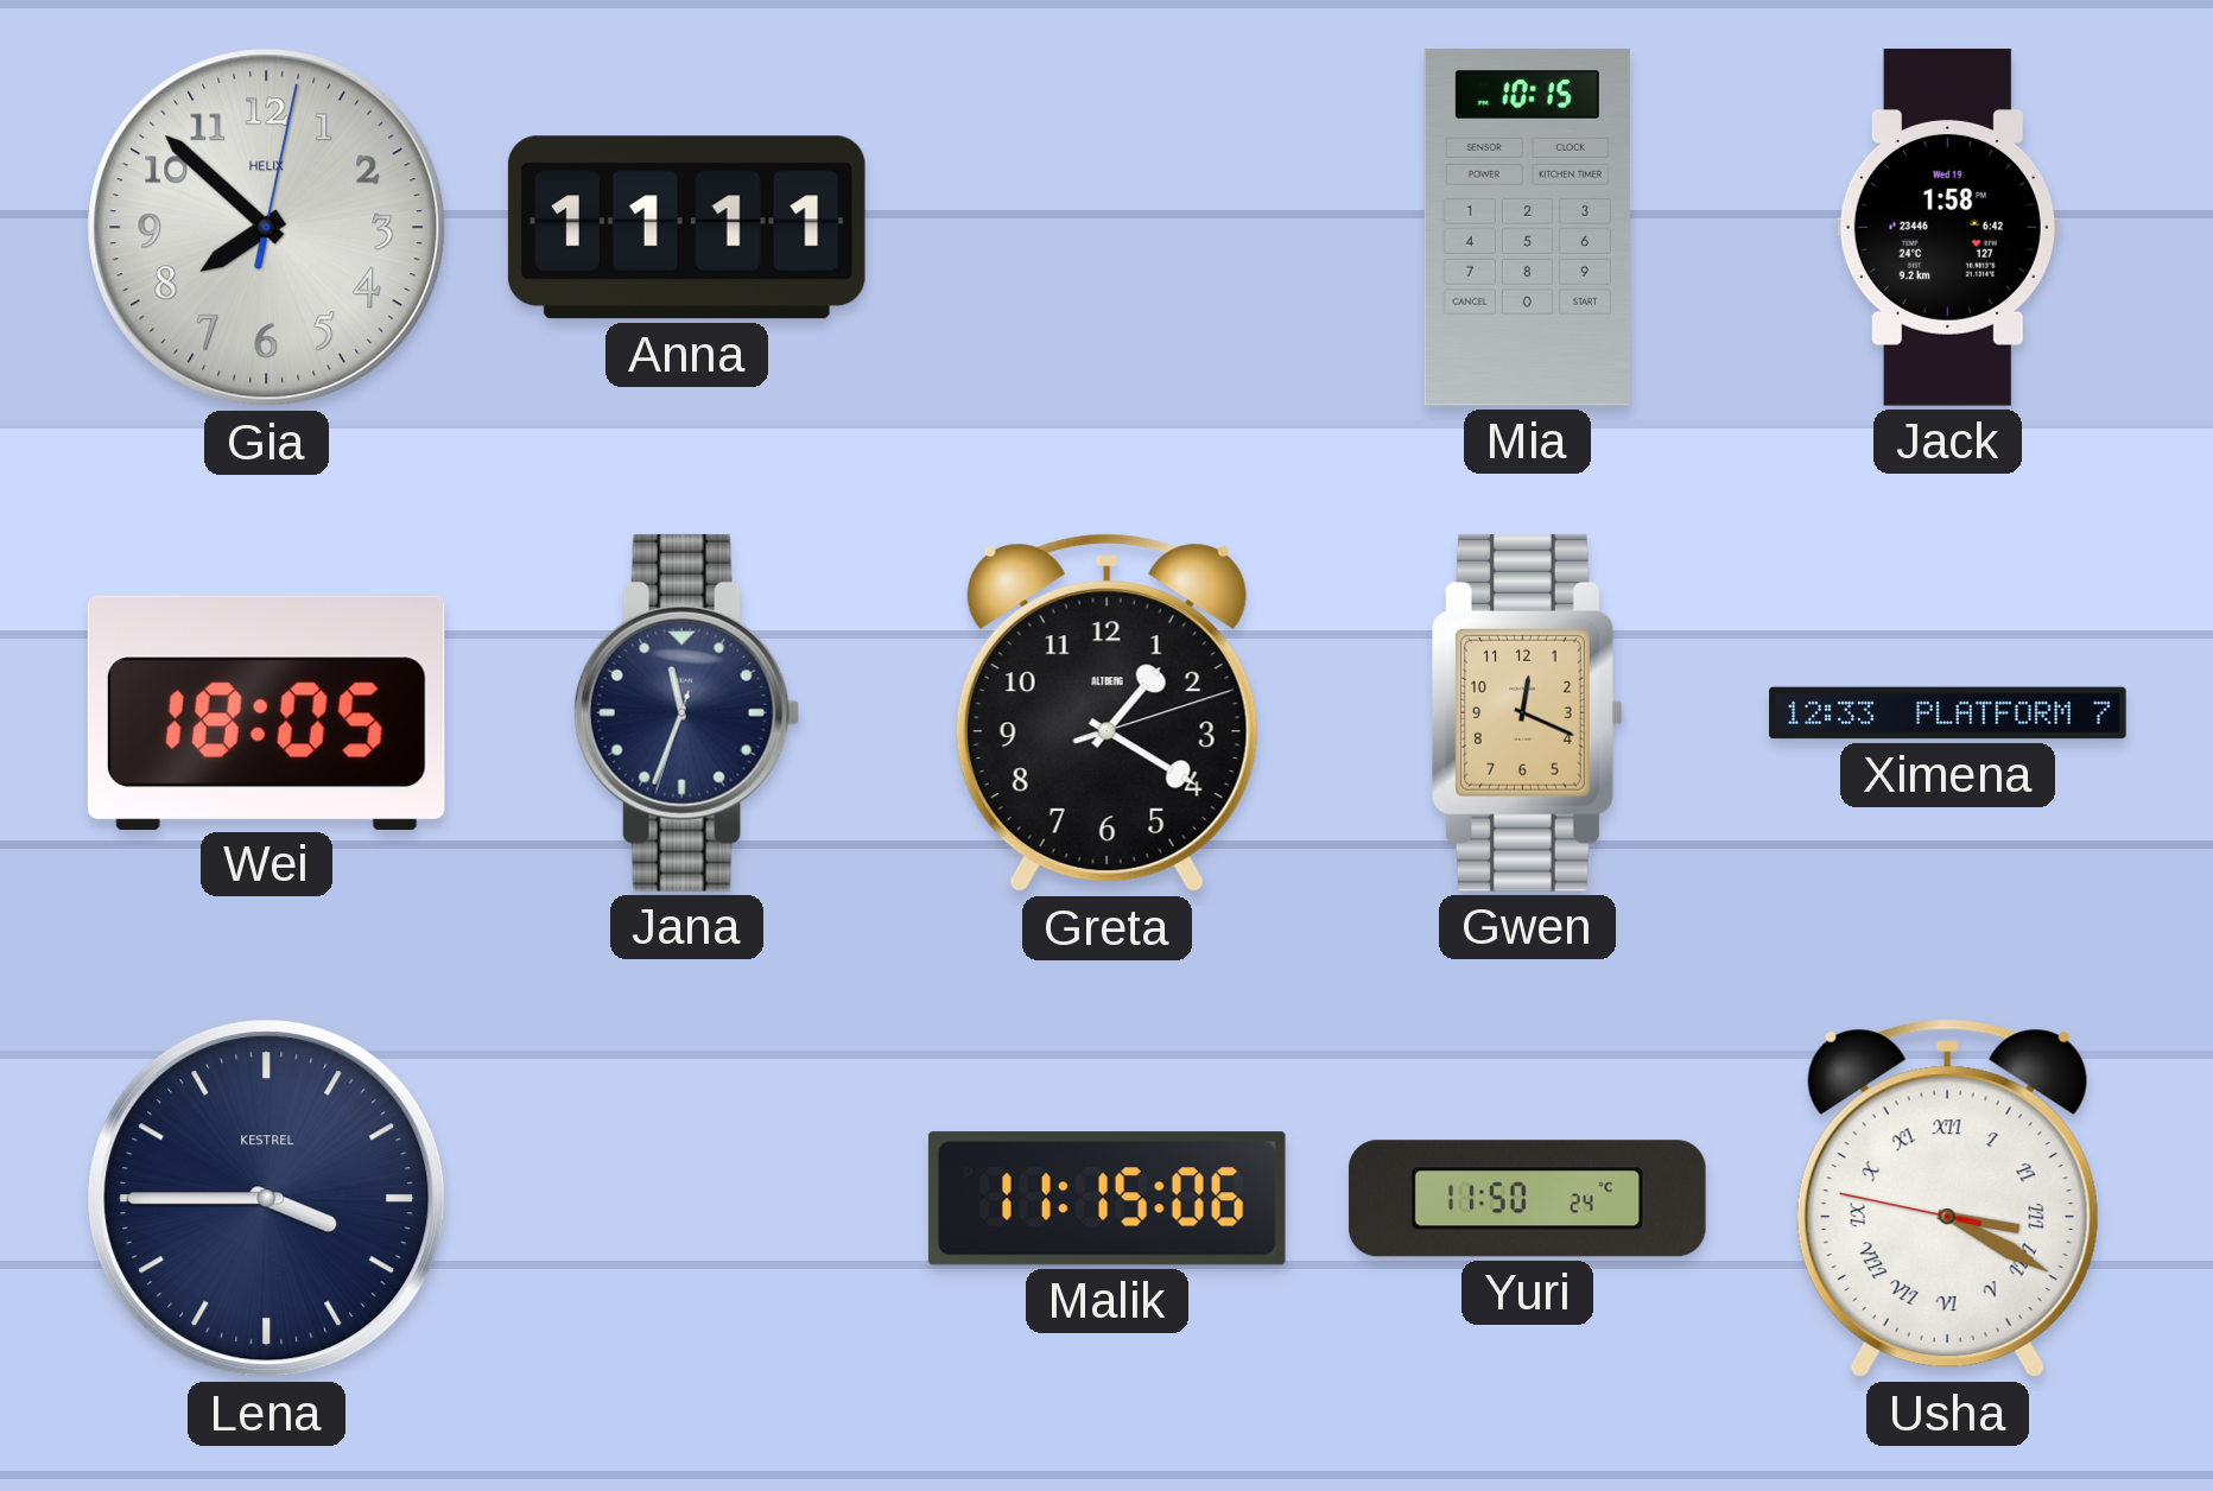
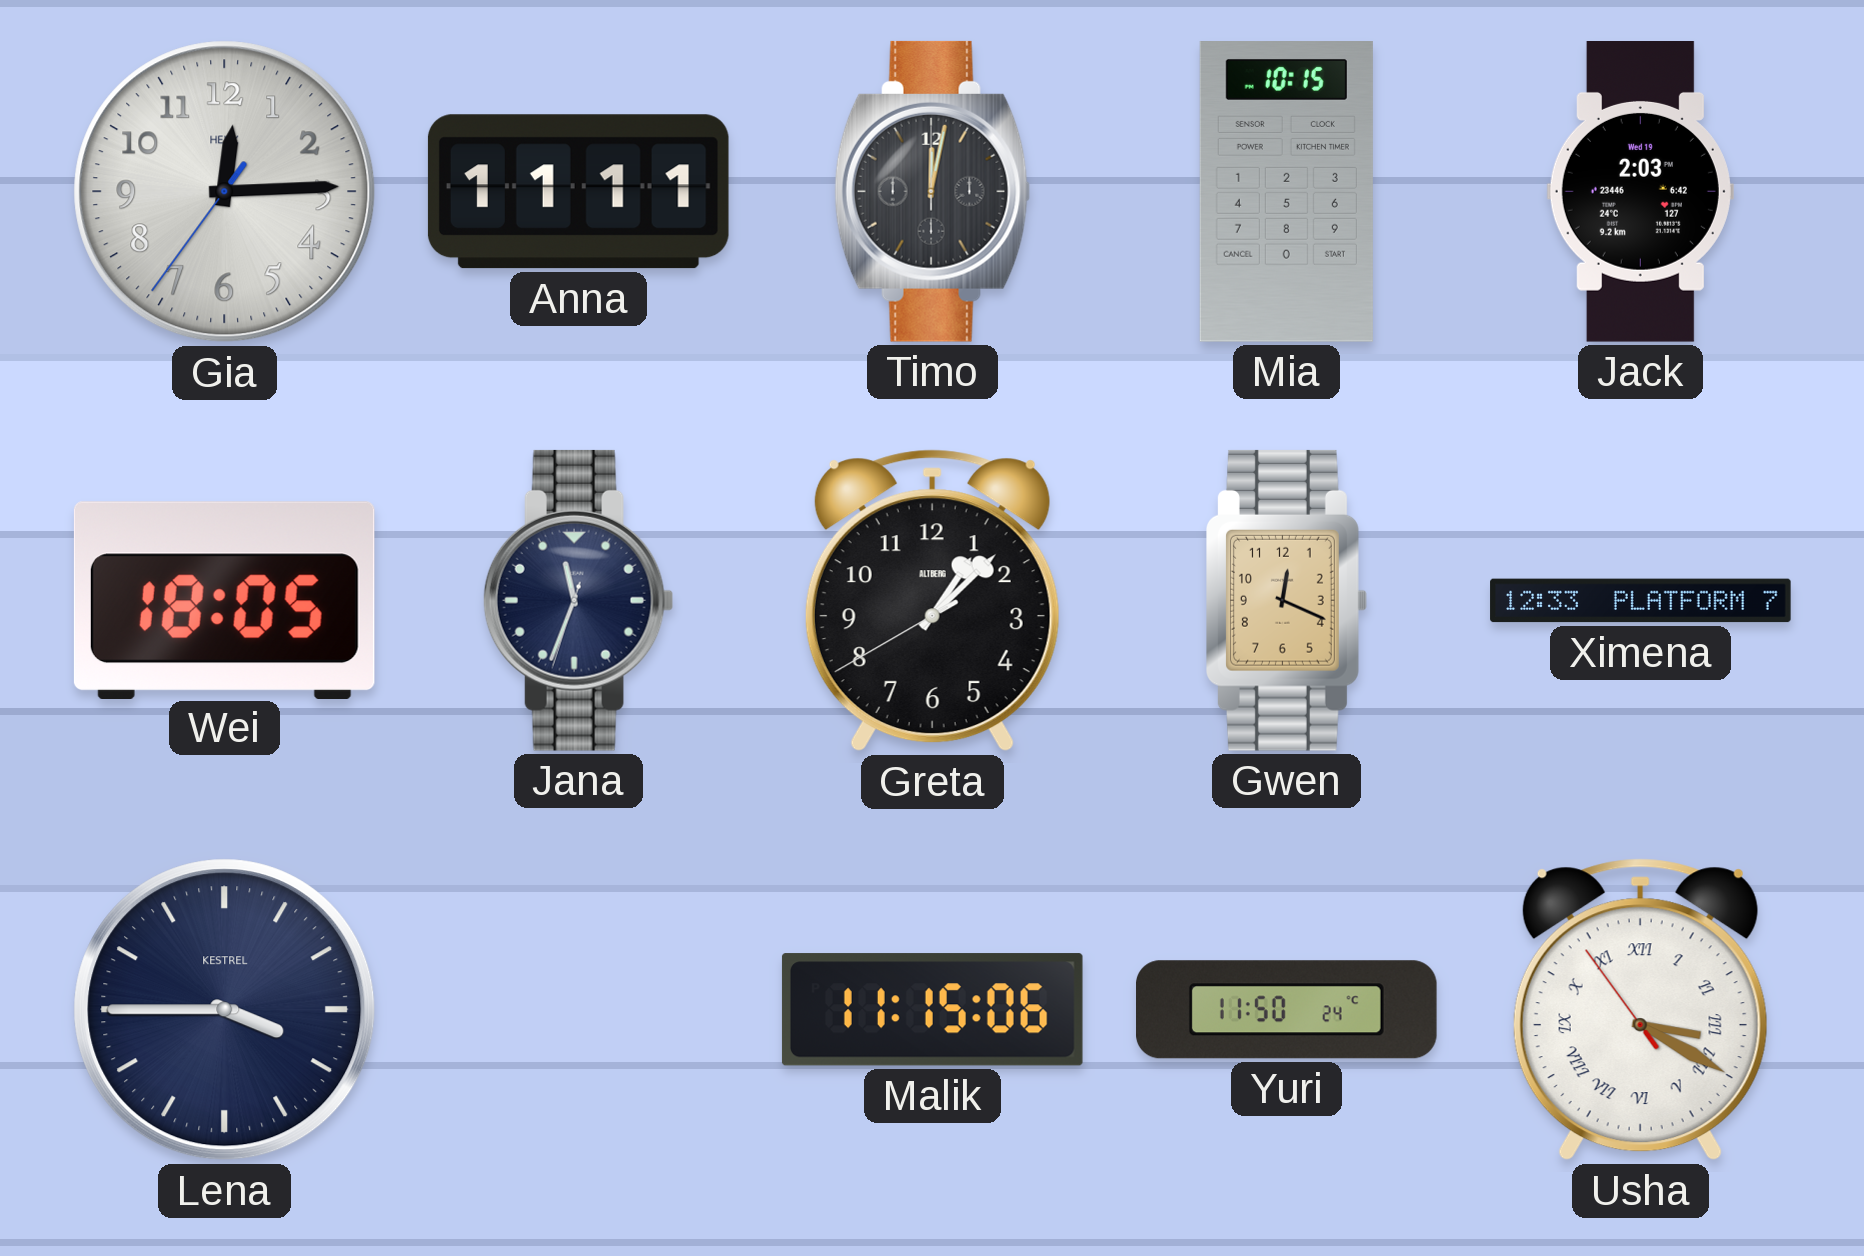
Gia: 7:52 -> 12:14 (225, 192)
Timo: none -> 12:02 (933, 191)
Jack: 1:58 -> 2:03 (1640, 192)
Greta: 1:20 -> 1:07 (932, 601)
Usha: 3:19:47 -> 3:19:54 (1640, 1010)
